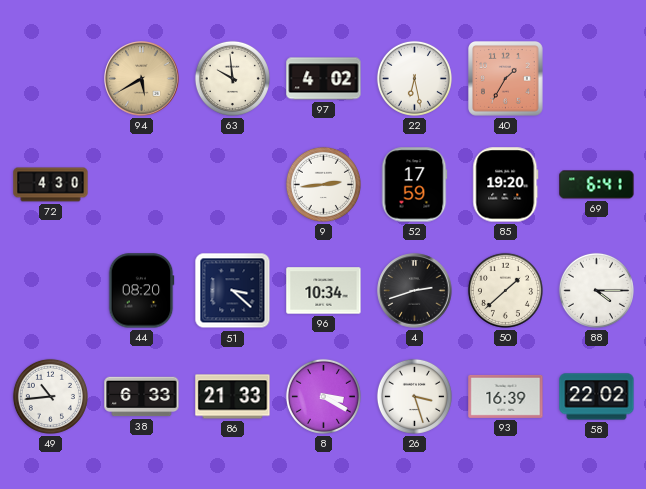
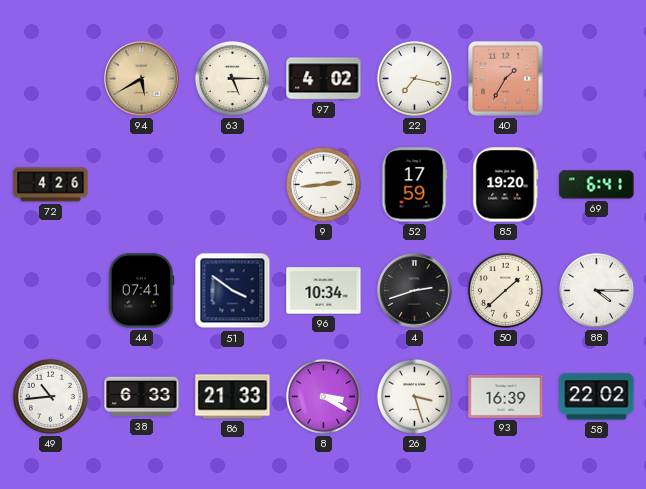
63: 9:59 -> 5:15 (232, 78)
22: 6:28 -> 7:17 (414, 78)
72: 4:30 -> 4:26 (51, 185)
44: 08:20 -> 07:41 (141, 291)
51: 3:22 -> 3:51 (233, 291)
